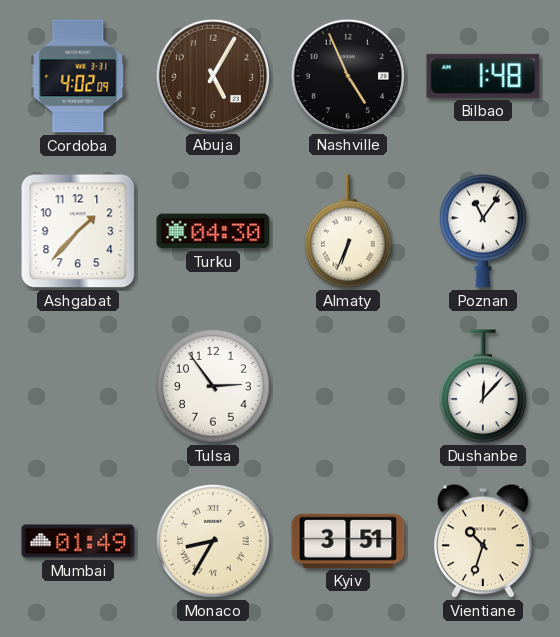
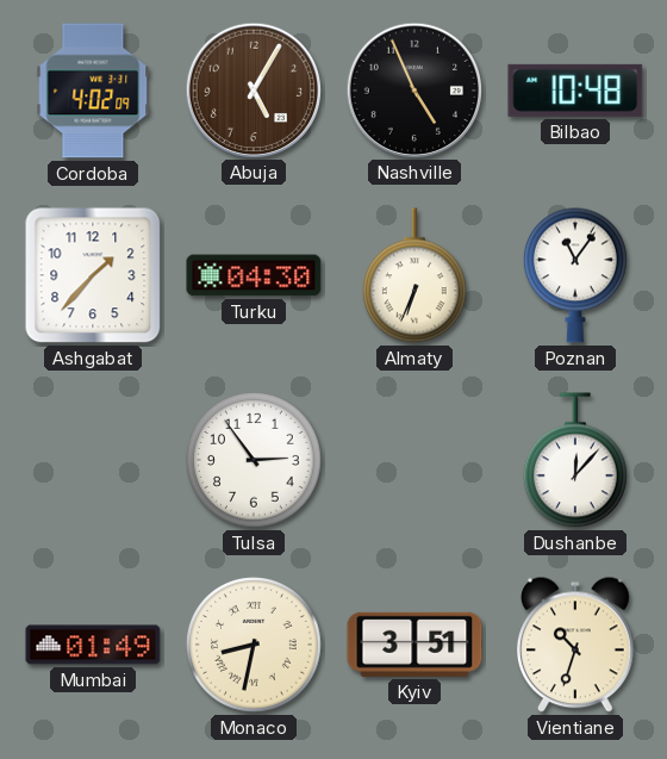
Bilbao: 1:48 -> 10:48 (575, 91)
Monaco: 8:35 -> 8:32 (255, 646)
